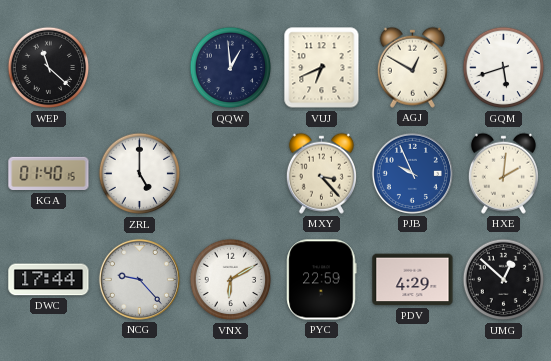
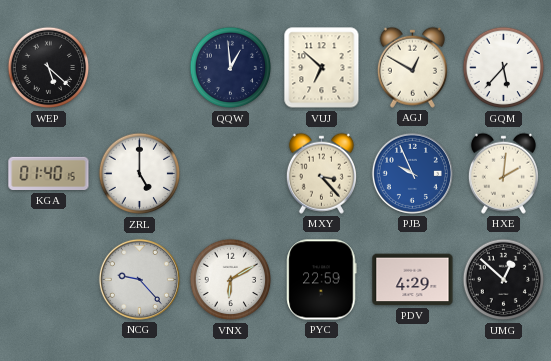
WEP: 11:22 -> 5:22 (49, 68)
VUJ: 6:41 -> 6:52 (322, 68)
GQM: 5:42 -> 5:37 (504, 68)
DWC: 17:44 -> none (49, 280)
